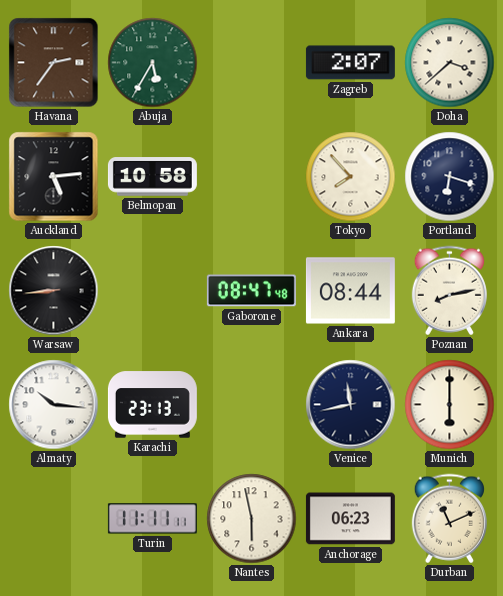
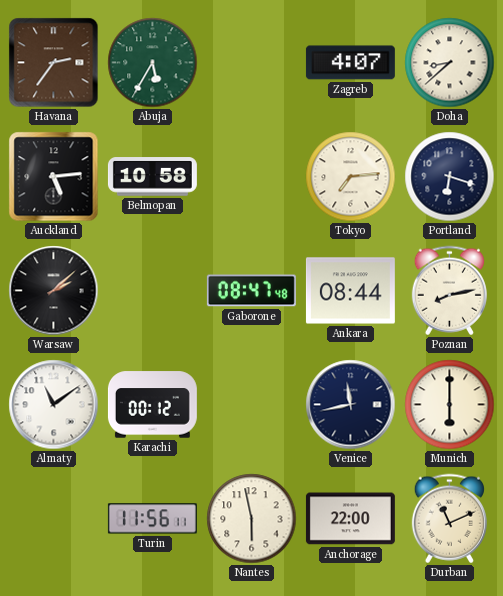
Zagreb: 2:07 -> 4:07 (350, 63)
Doha: 3:38 -> 8:38 (450, 63)
Tokyo: 7:53 -> 7:14 (351, 177)
Warsaw: 8:44 -> 2:08 (54, 291)
Almaty: 10:16 -> 11:09 (54, 405)
Karachi: 23:13 -> 00:12 (152, 405)
Turin: 11:11 -> 11:56 (152, 519)
Anchorage: 06:23 -> 22:00 (350, 519)
